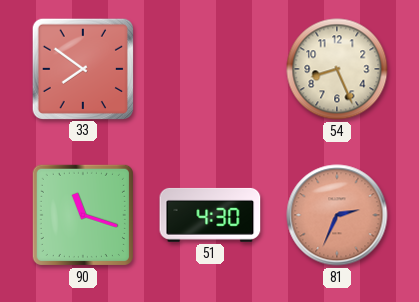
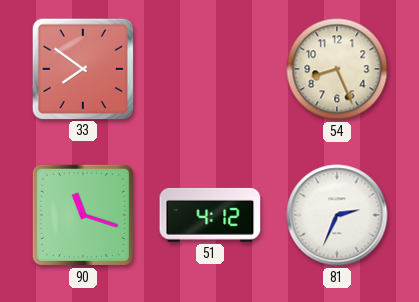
51: 4:30 -> 4:12 (210, 215)
81 dial: salmon -> white (337, 215)
